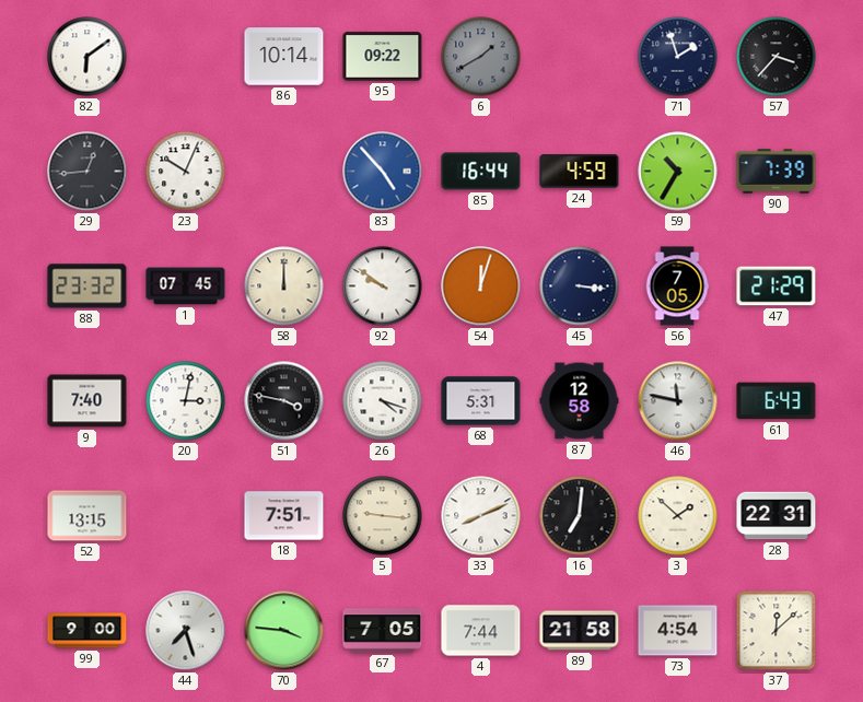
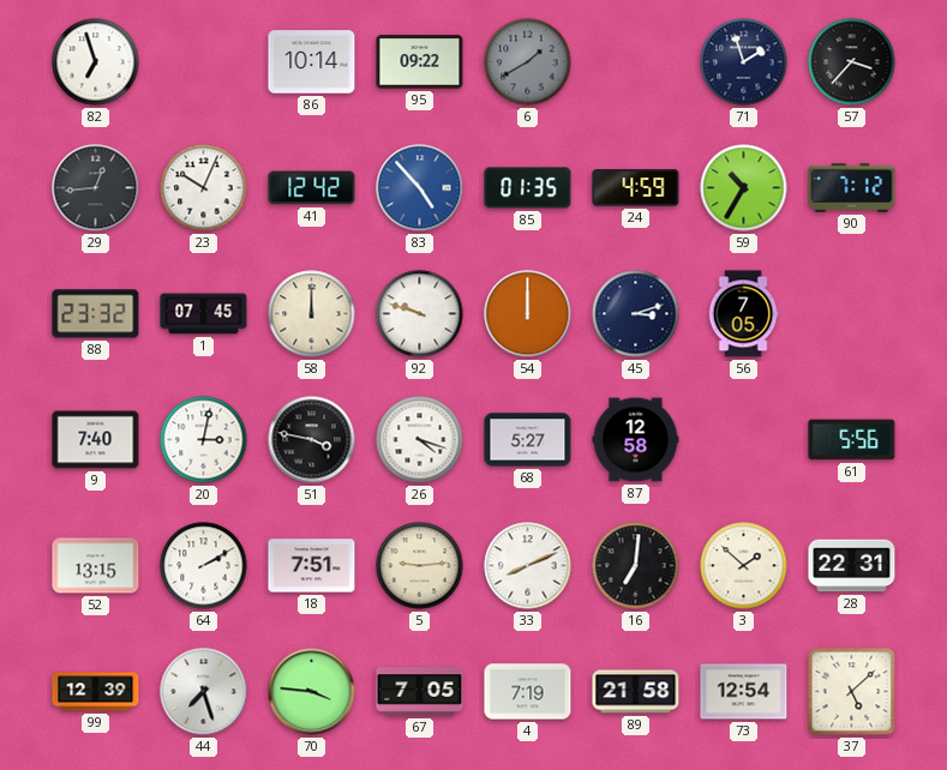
82: 6:09 -> 6:57 (96, 62)
41: none -> 12:42 (312, 188)
85: 16:44 -> 01:35 (528, 188)
90: 7:39 -> 7:12 (852, 188)
92: 9:51 -> 9:48 (420, 314)
54: 12:03 -> 12:00 (528, 314)
45: 3:16 -> 3:12 (636, 314)
47: 21:29 -> none (777, 286)
68: 5:31 -> 5:27 (528, 440)
46: 11:47 -> none (678, 401)
61: 6:43 -> 5:56 (852, 440)
64: none -> 2:10 (204, 566)
5: 9:16 -> 9:14 (420, 566)
99: 9:00 -> 12:39 (96, 692)
4: 7:44 -> 7:19 (528, 692)
73: 4:54 -> 12:54 (744, 692)
37: 12:08 -> 5:08 (852, 692)
